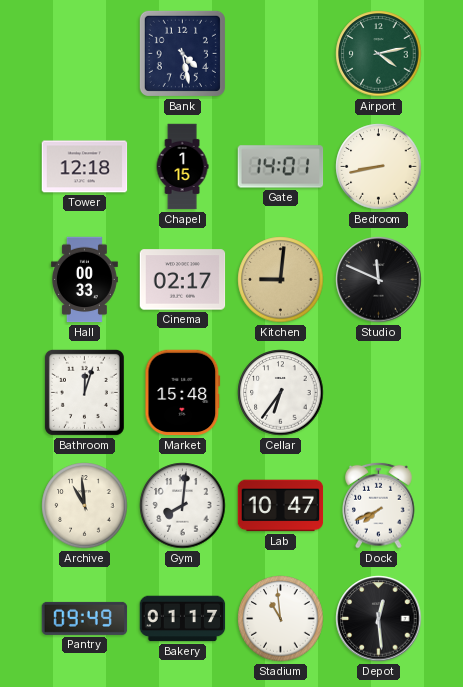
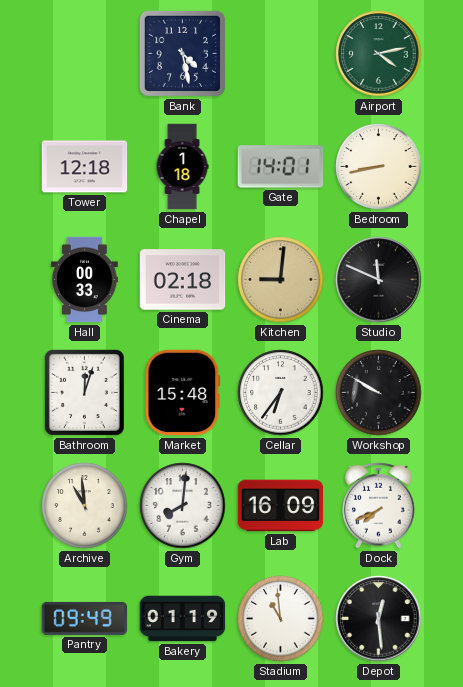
Chapel: 1:15 -> 1:18 (182, 167)
Cinema: 02:17 -> 02:18 (183, 280)
Workshop: none -> 9:50 (379, 393)
Lab: 10:47 -> 16:09 (281, 506)
Bakery: 01:17 -> 01:19 (183, 619)
